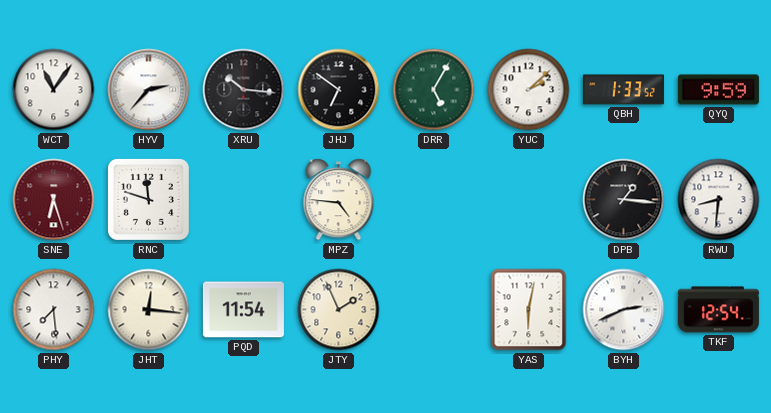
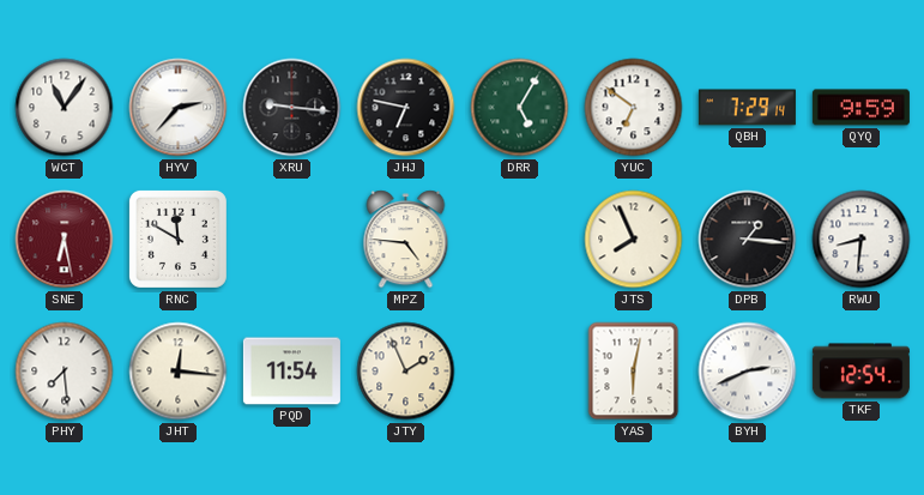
XRU: 10:16 -> 9:16 (292, 108)
JHJ: 6:51 -> 6:47 (406, 108)
YUC: 2:08 -> 6:51 (634, 108)
QBH: 1:33 -> 7:29 (747, 108)
SNE: 6:27 -> 6:28 (65, 240)
RNC: 11:48 -> 11:50 (177, 239)
JTS: none -> 7:56 (634, 240)
